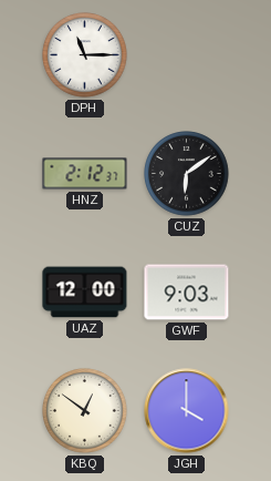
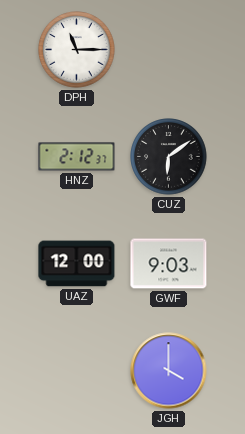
KBQ: 12:51 -> none (85, 411)
